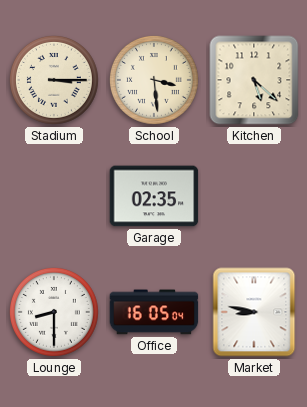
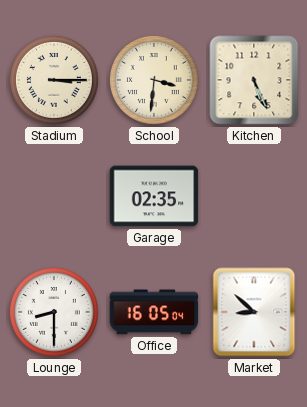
School: 3:29 -> 3:31 (154, 80)
Kitchen: 5:22 -> 5:26 (254, 80)
Market: 8:47 -> 8:52 (254, 312)
